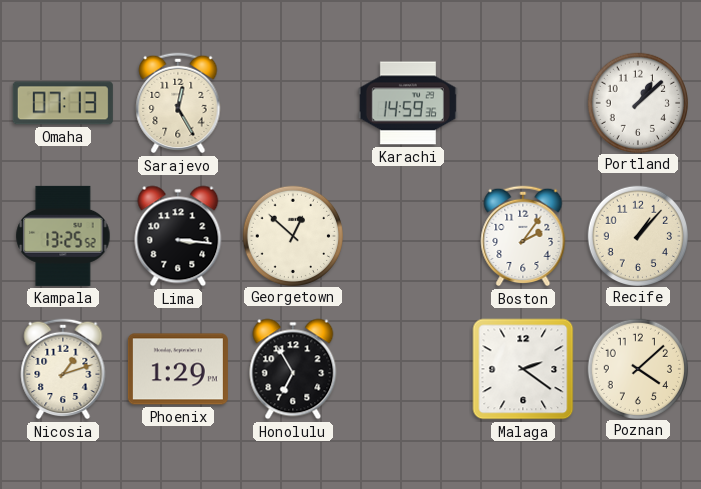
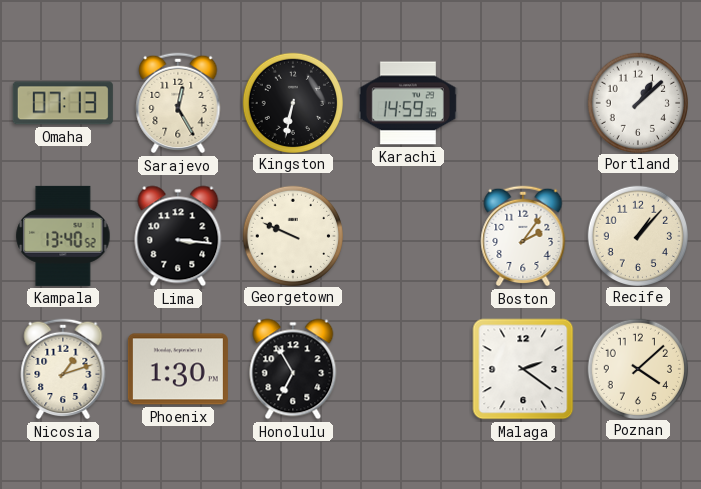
Kingston: none -> 6:32 (292, 102)
Kampala: 13:25 -> 13:40 (63, 236)
Georgetown: 12:52 -> 9:49 (292, 235)
Phoenix: 1:29 -> 1:30 (178, 369)
